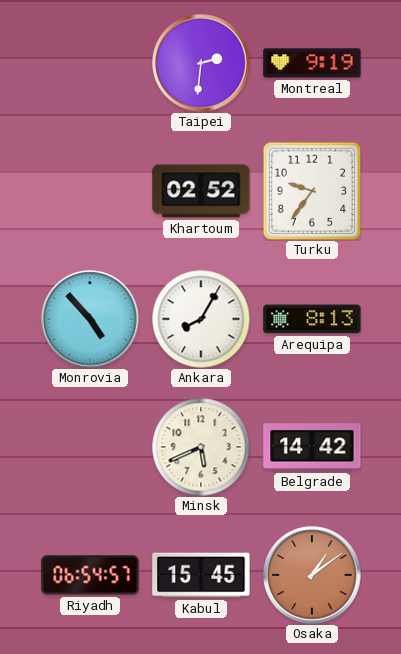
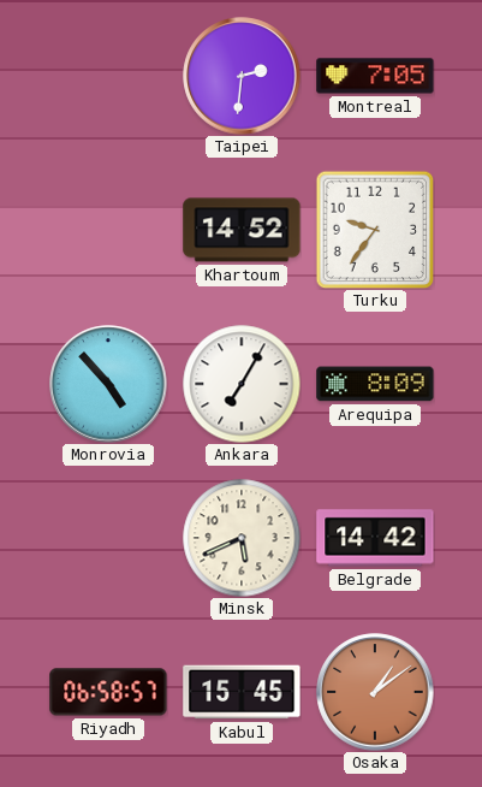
Montreal: 9:19 -> 7:05 (375, 76)
Khartoum: 02:52 -> 14:52 (242, 230)
Ankara: 8:05 -> 7:05 (242, 384)
Arequipa: 8:13 -> 8:09 (375, 384)
Riyadh: 06:54 -> 06:58 (108, 692)
